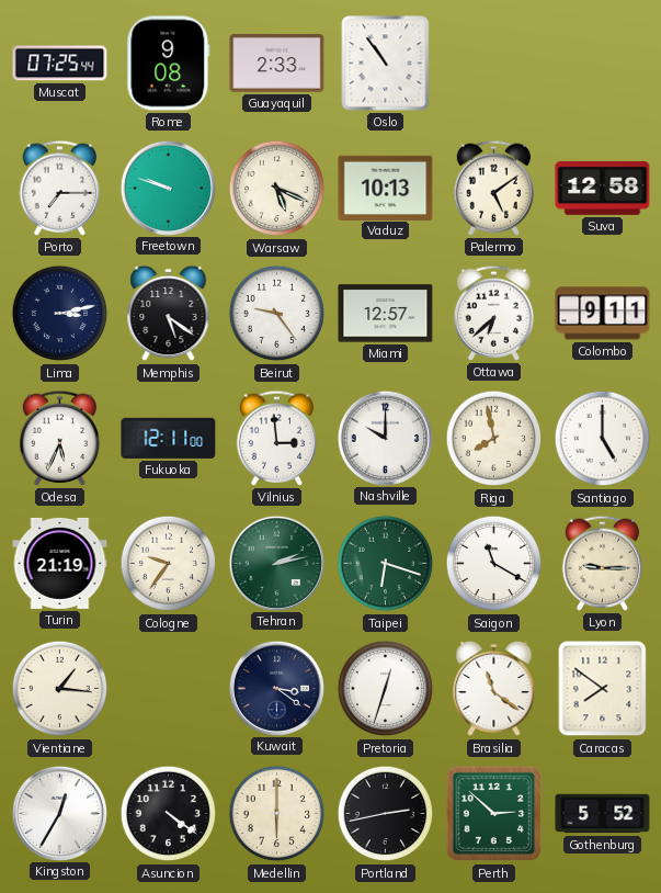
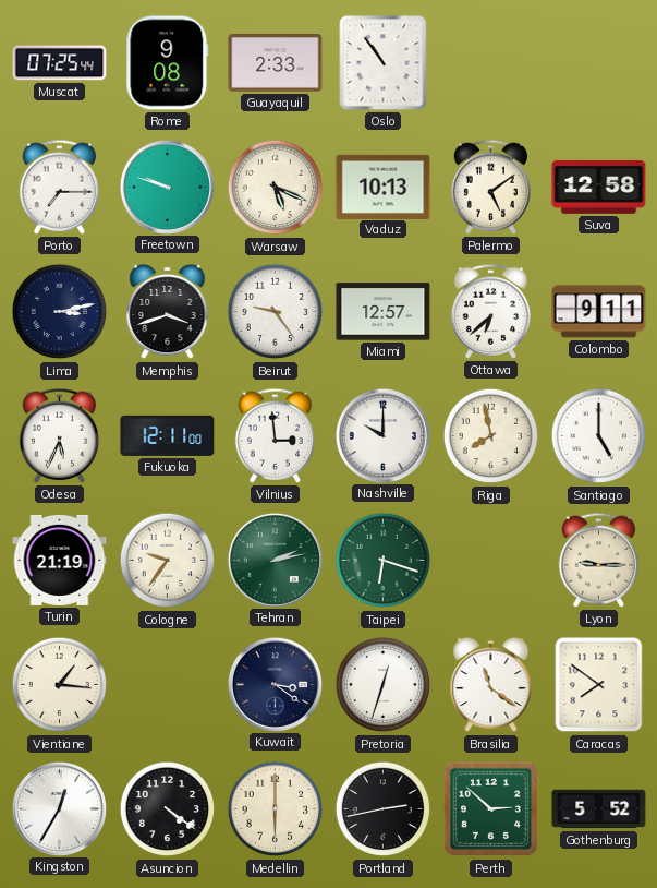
Memphis: 5:21 -> 3:42 (168, 312)
Saigon: 11:20 -> none (494, 564)
